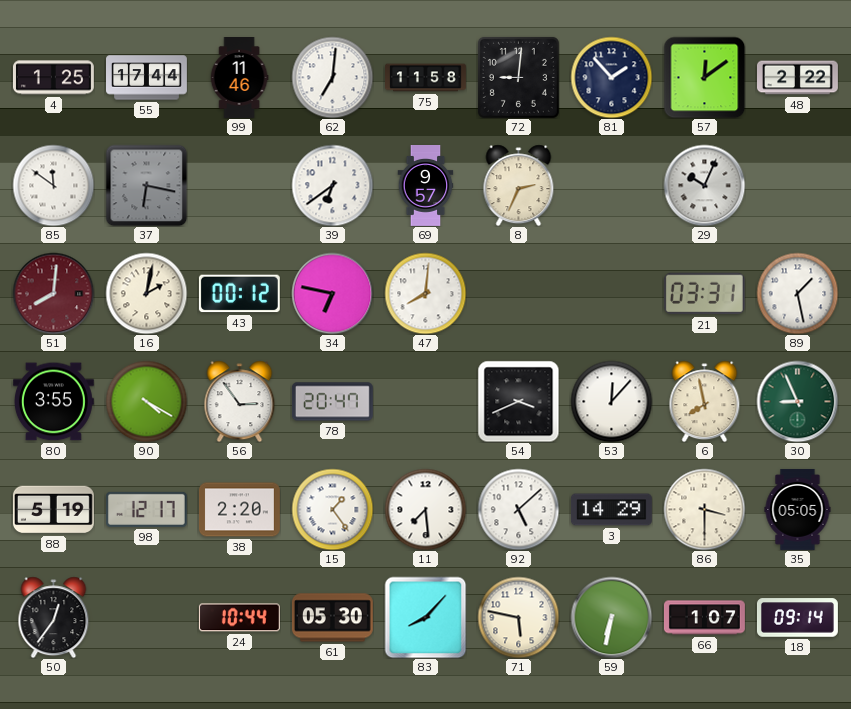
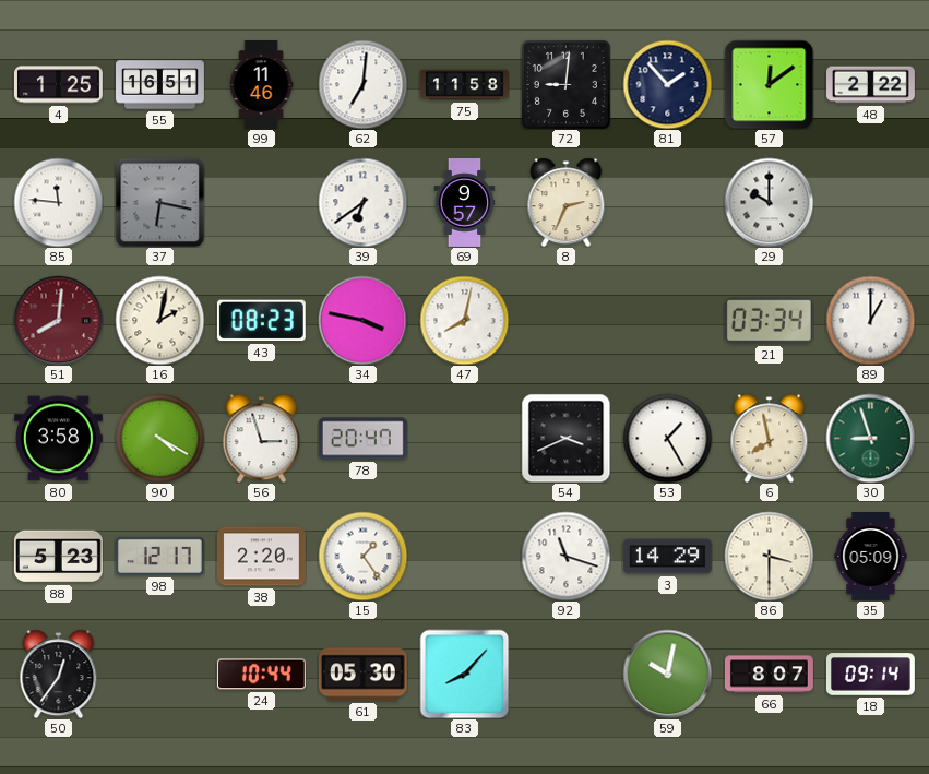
55: 17:44 -> 16:51 (160, 85)
85: 11:51 -> 11:46 (58, 202)
29: 10:04 -> 10:00 (769, 202)
43: 00:12 -> 08:23 (261, 321)
34: 6:47 -> 3:47 (362, 320)
47: 8:01 -> 8:02 (464, 320)
21: 03:31 -> 03:34 (769, 321)
89: 1:28 -> 1:00 (870, 320)
80: 3:55 -> 3:58 (58, 439)
56: 2:54 -> 2:57 (262, 438)
53: 12:07 -> 1:25 (667, 438)
30: 8:56 -> 8:57 (870, 438)
88: 5:19 -> 5:23 (58, 557)
11: 7:29 -> none (425, 509)
92: 5:08 -> 11:18 (565, 556)
35: 05:05 -> 05:09 (871, 557)
71: 5:47 -> none (518, 617)
59: 6:32 -> 10:02 (667, 674)
66: 1:07 -> 8:07 (769, 675)
